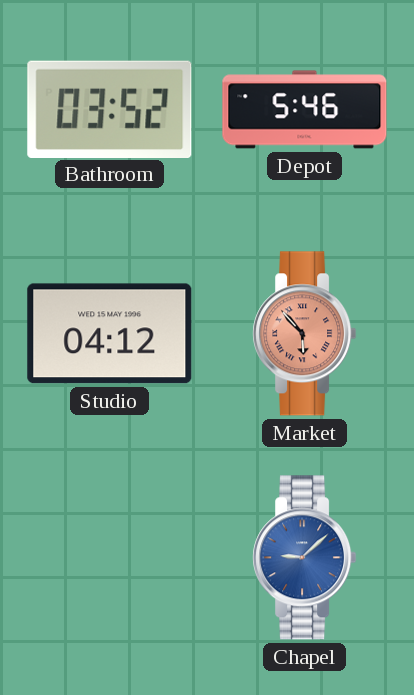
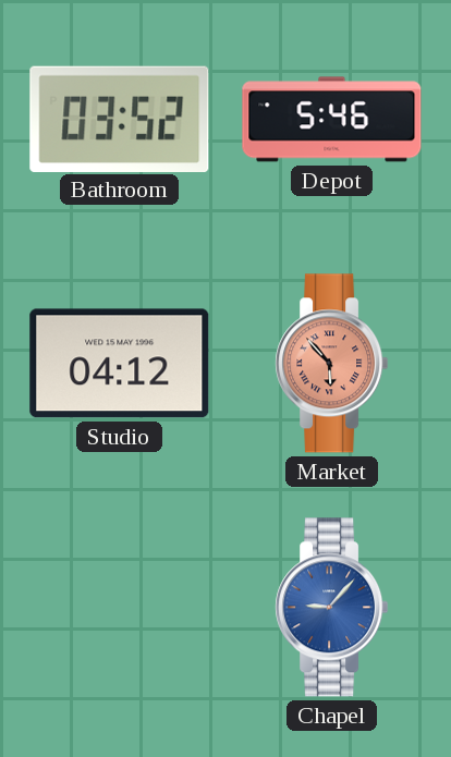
Chapel: 9:08 -> 9:07 (332, 608)
